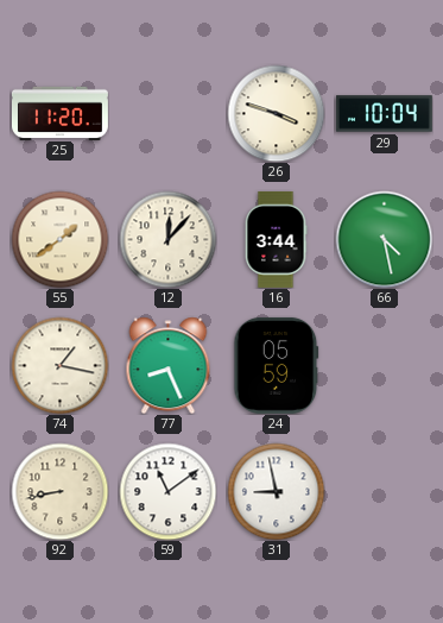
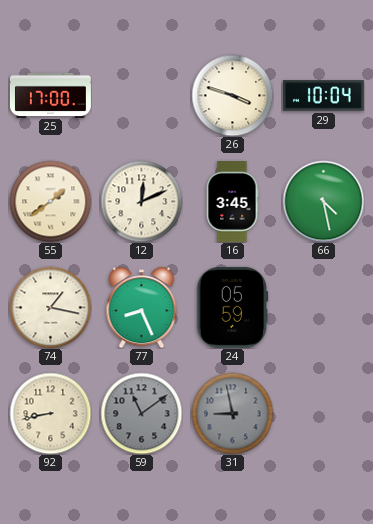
25: 11:20 -> 17:00 (50, 95)
12: 12:07 -> 12:11 (141, 201)
16: 3:44 -> 3:45 (232, 201)
59 dial: white -> grey (141, 413)
31 dial: white -> grey (232, 413)
